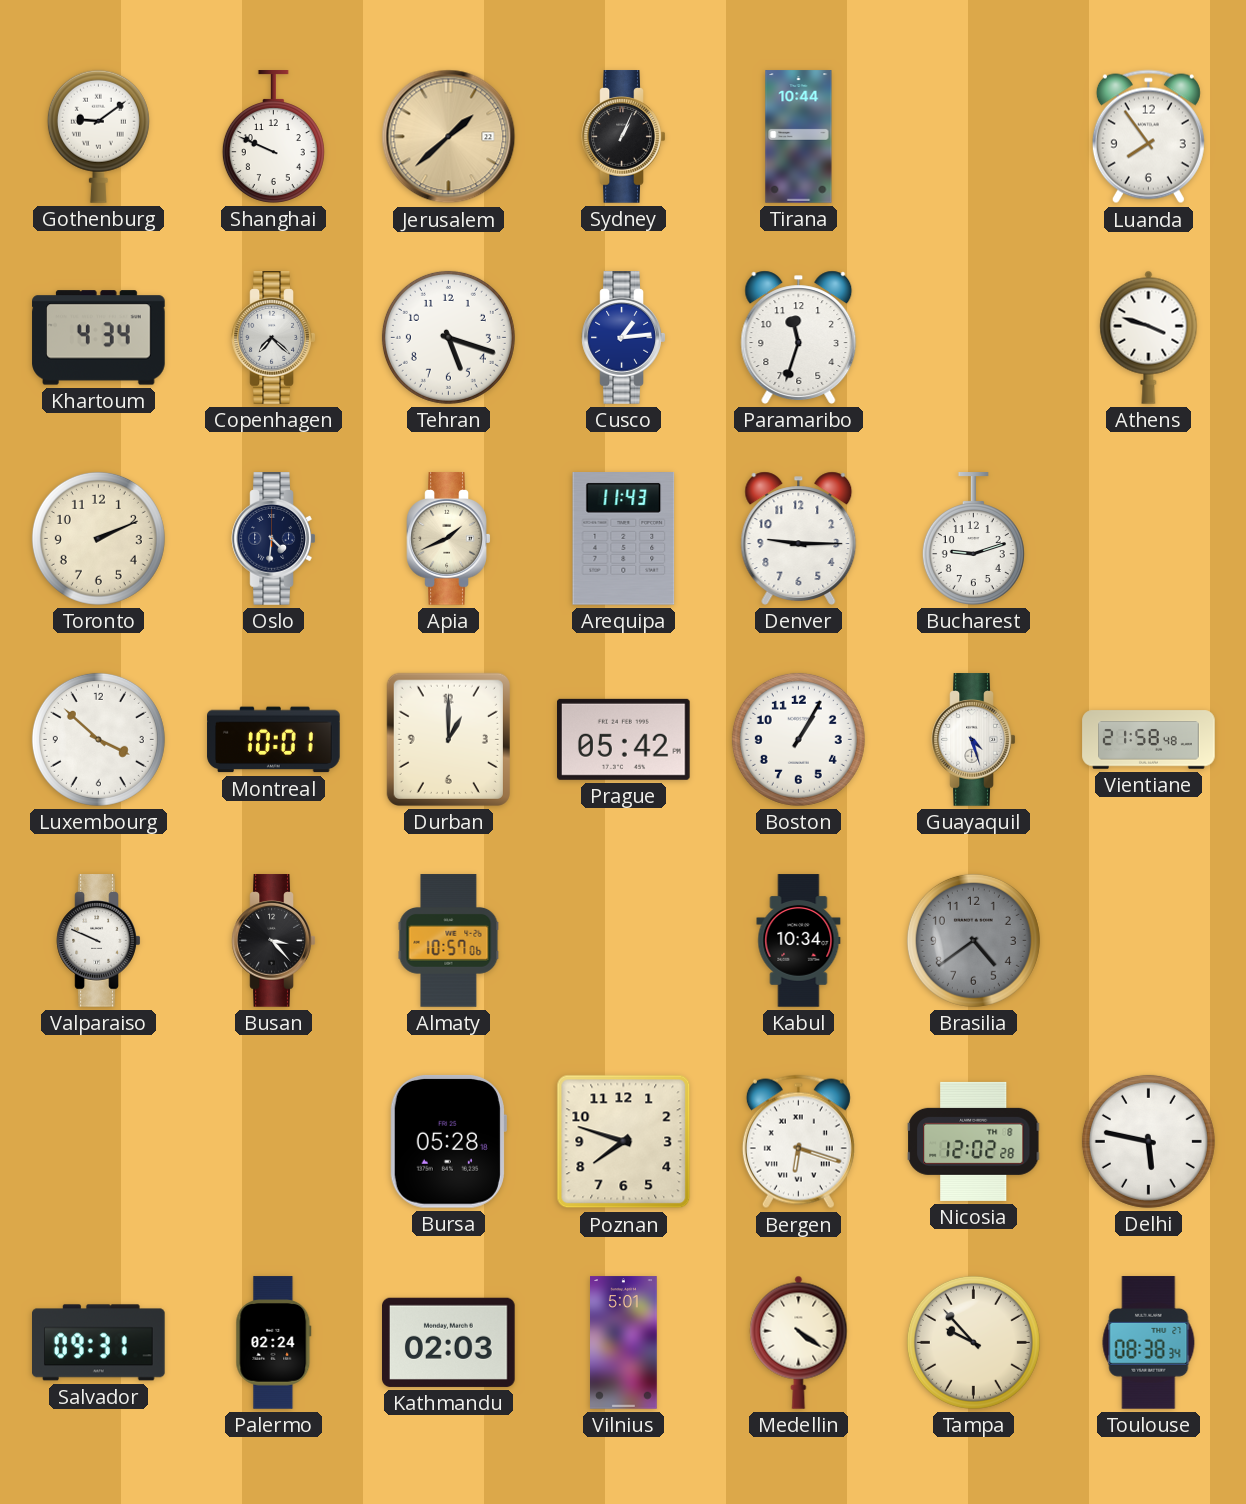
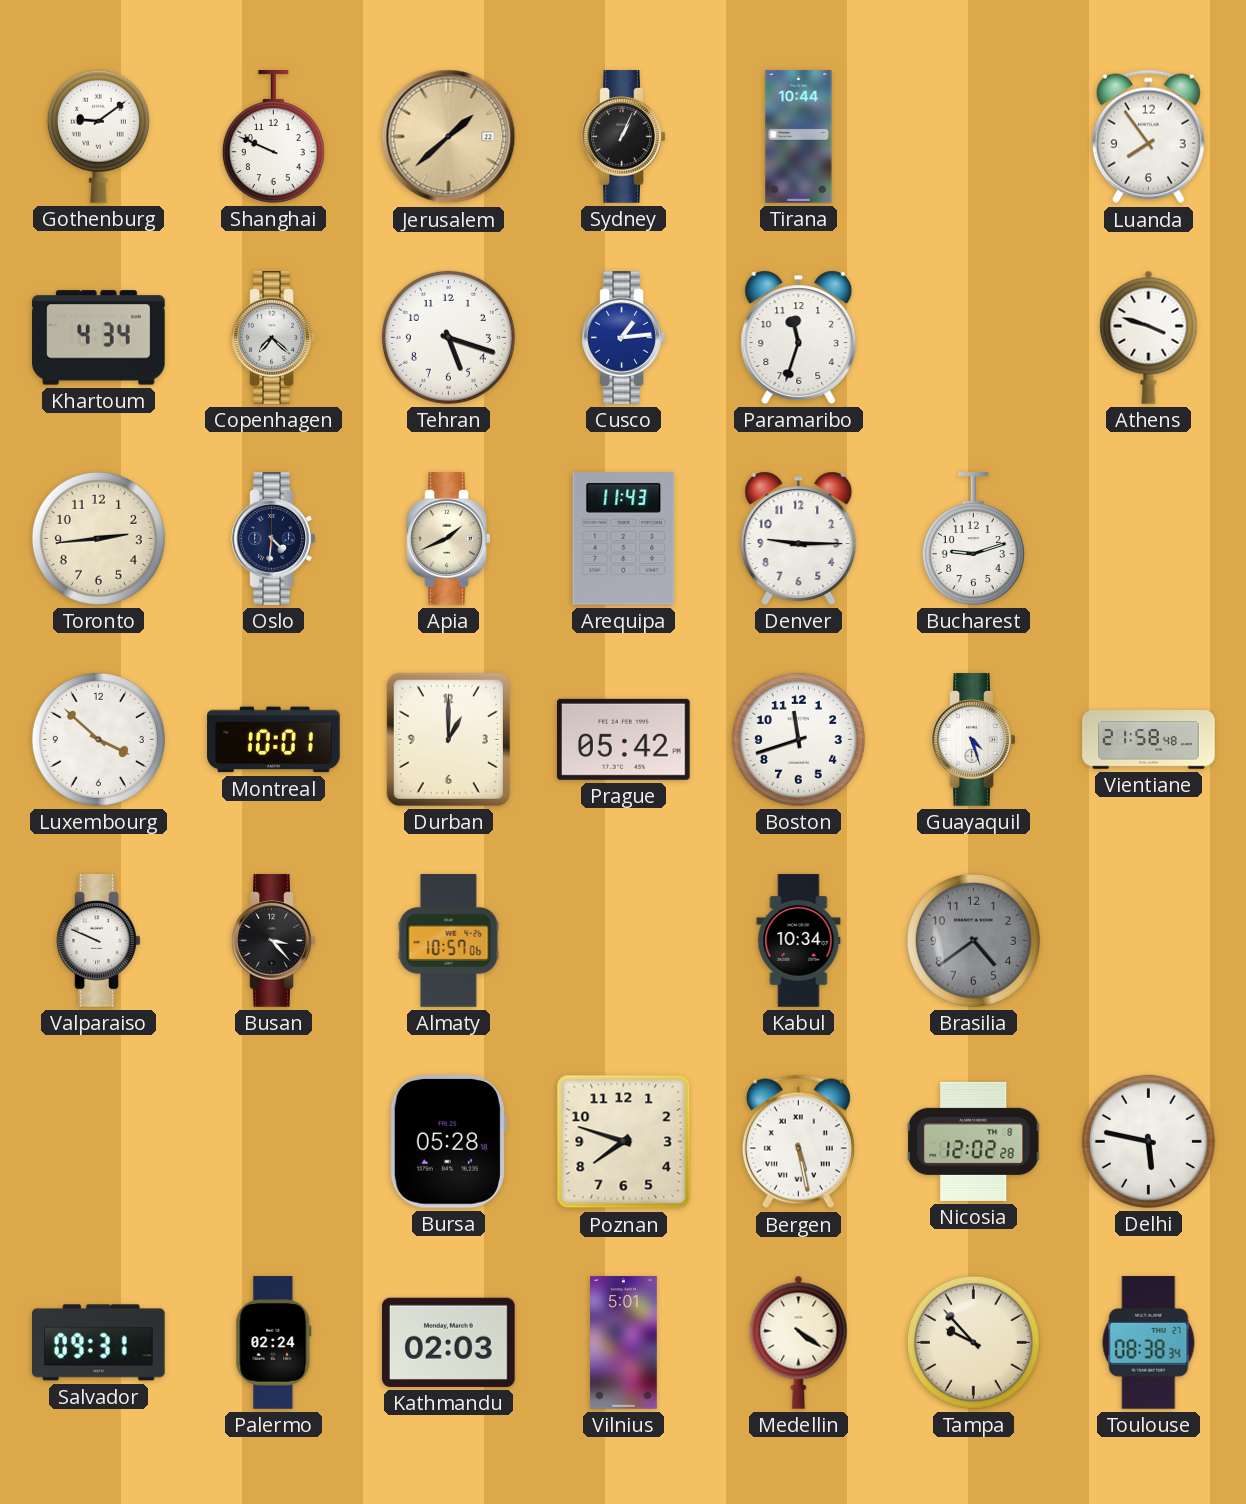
Toronto: 2:11 -> 2:44 (98, 538)
Boston: 1:05 -> 11:42 (798, 739)
Bergen: 6:18 -> 5:28 (798, 1142)
